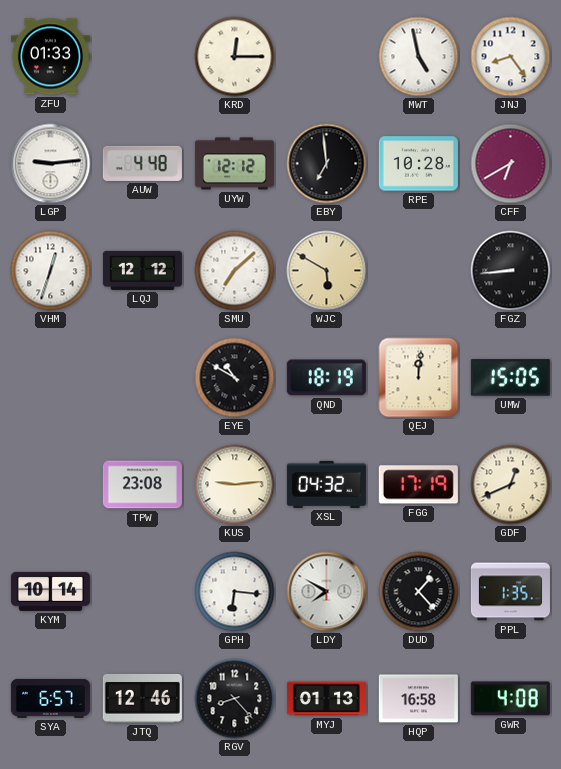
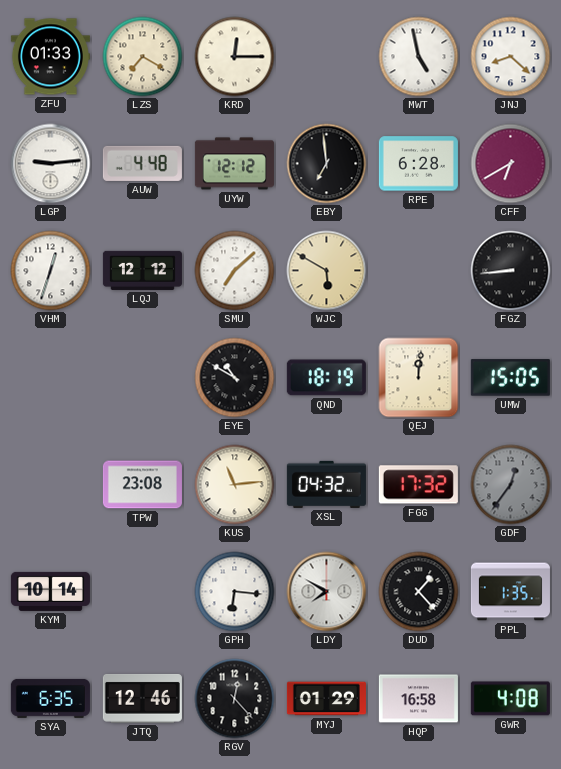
LZS: none -> 7:20 (143, 57)
JNJ: 8:24 -> 8:22 (511, 57)
RPE: 10:28 -> 6:28 (418, 164)
KUS: 9:14 -> 11:14 (235, 485)
FGG: 17:19 -> 17:32 (418, 485)
GDF: 12:41 -> 12:36 (511, 485)
GDF dial: cream -> grey (511, 485)
SYA: 6:57 -> 6:35 (50, 698)
RGV: 8:23 -> 12:23 (235, 699)
MYJ: 01:13 -> 01:29 (326, 699)
